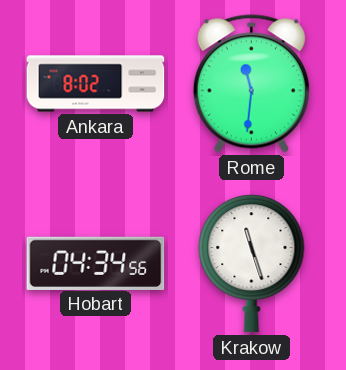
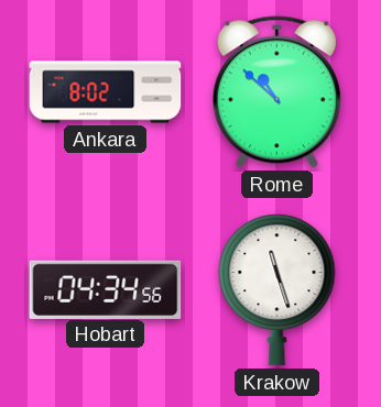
Rome: 11:31 -> 10:52 (276, 92)
